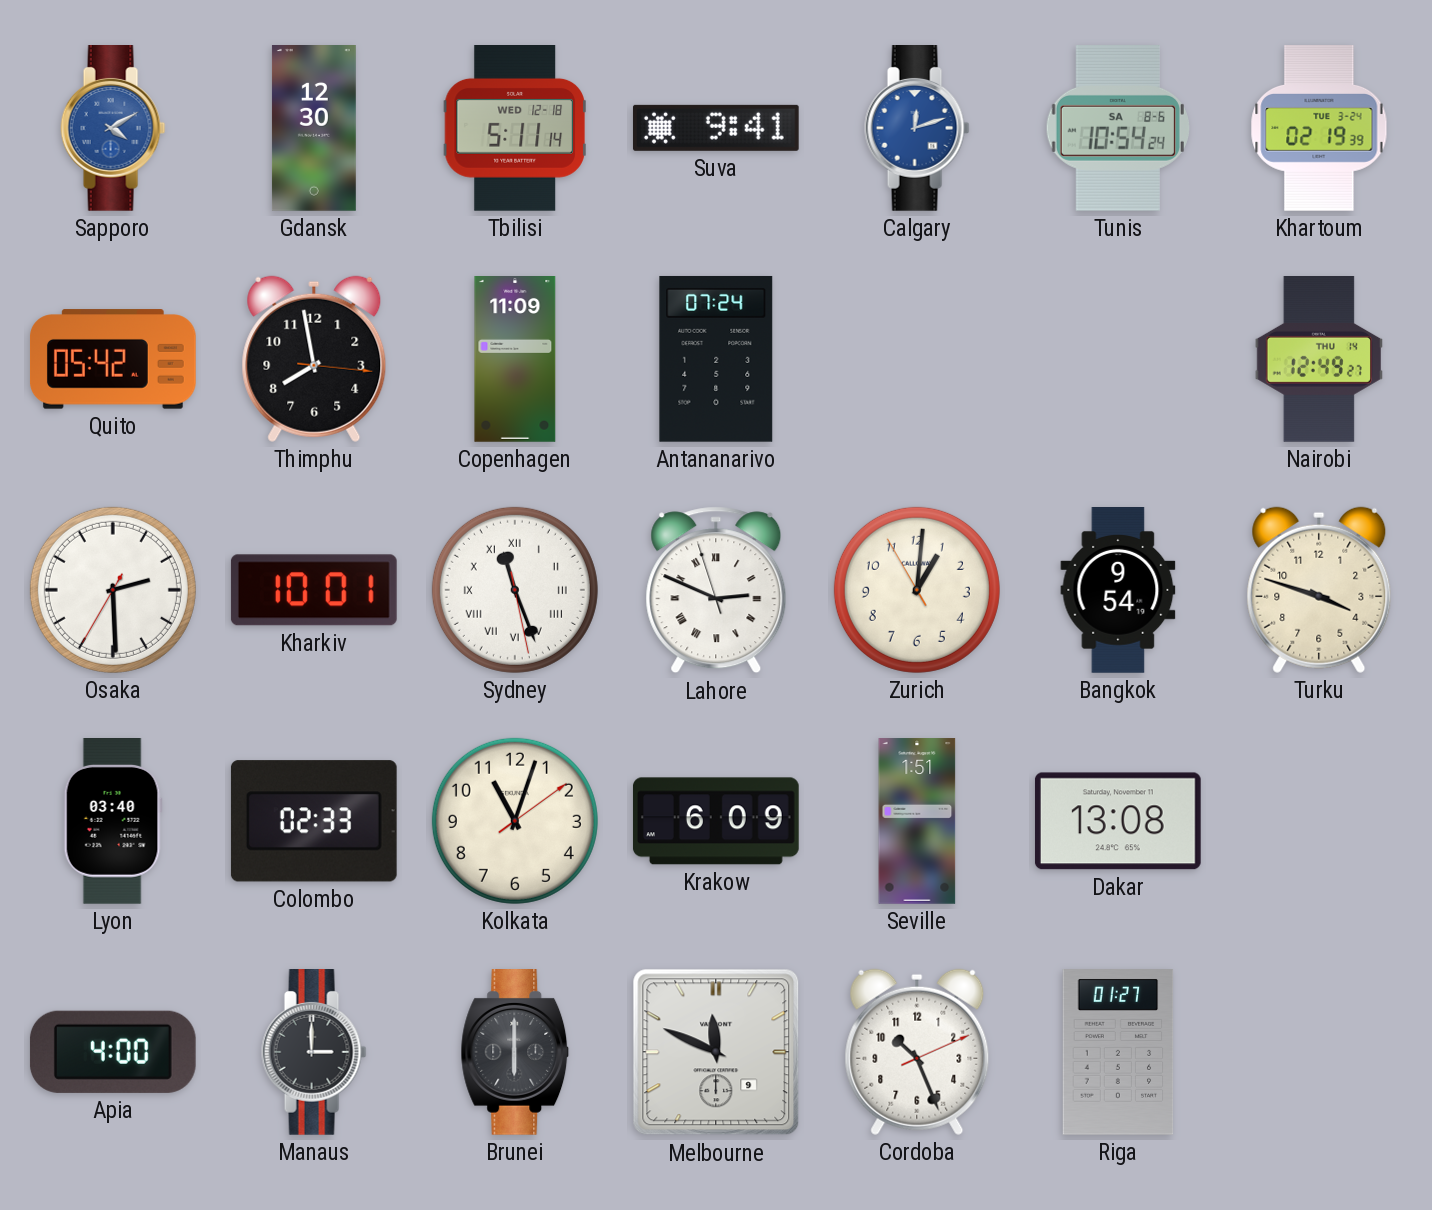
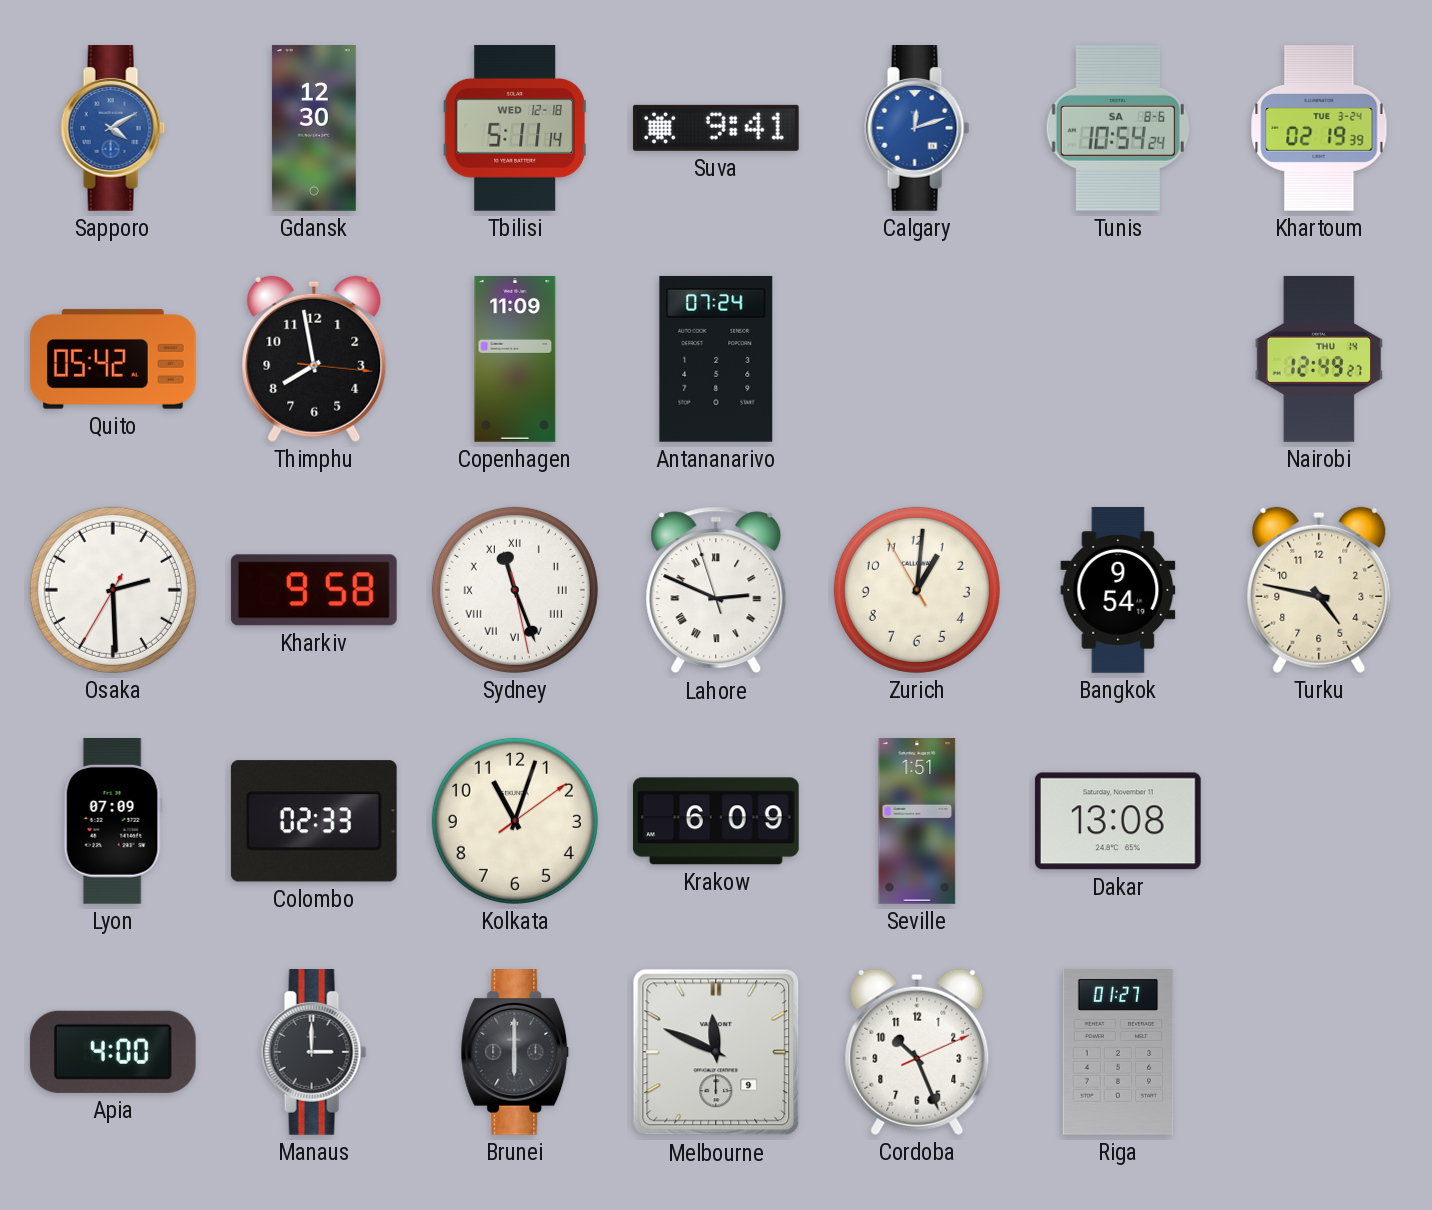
Kharkiv: 10:01 -> 9:58 (314, 590)
Turku: 3:48 -> 4:47 (1319, 590)
Lyon: 03:40 -> 07:09 (113, 822)
